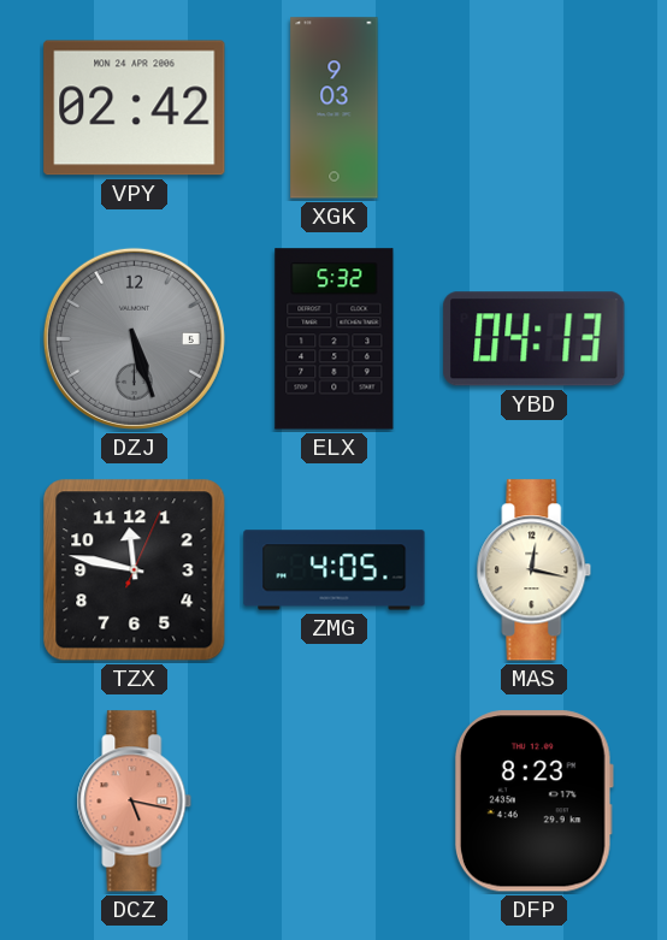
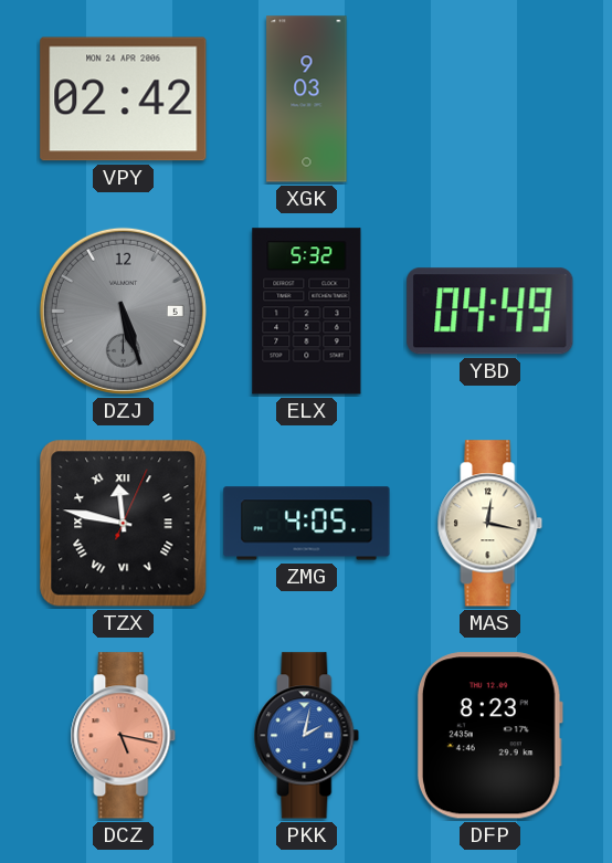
YBD: 04:13 -> 04:49 (490, 312)
TZX numerals: Arabic -> Roman (124, 524)
PKK: none -> 2:02 (307, 736)
